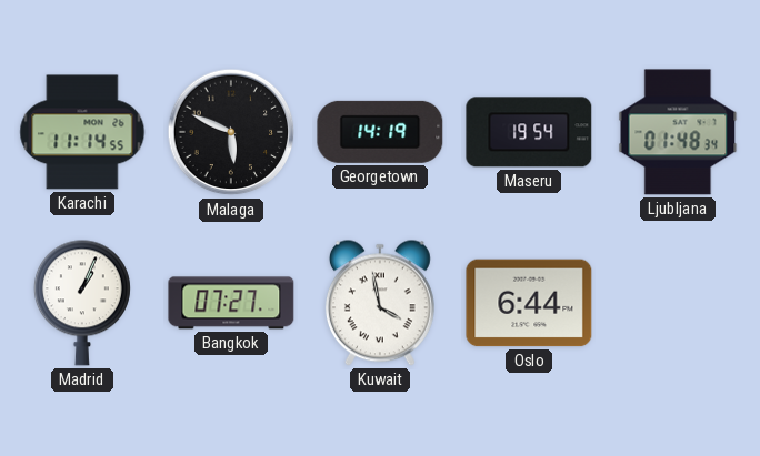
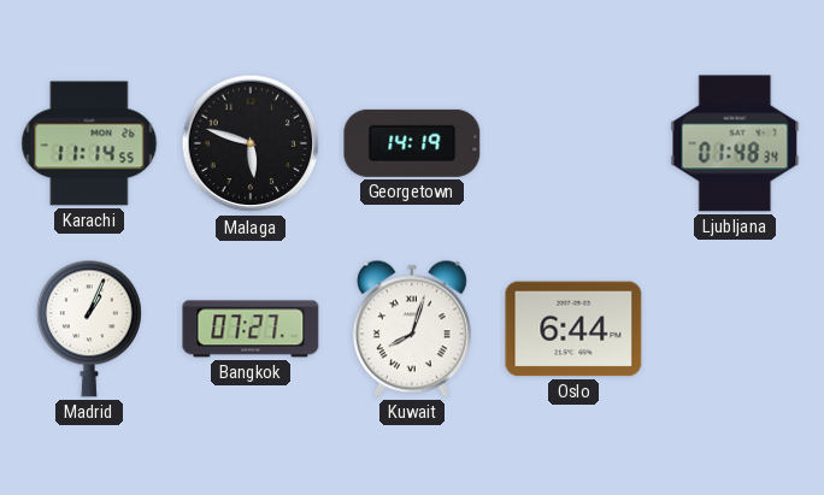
Malaga: 5:49 -> 5:48 (251, 143)
Maseru: 19:54 -> none (529, 132)
Kuwait: 3:58 -> 8:03 (412, 329)
